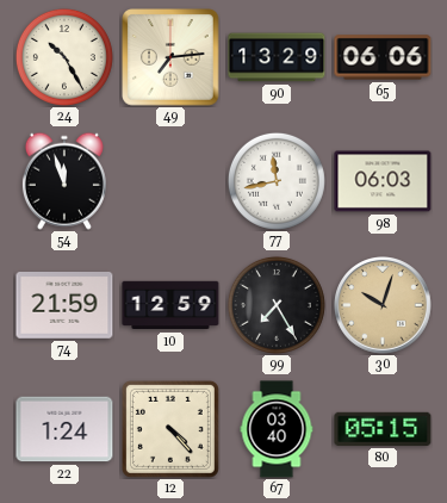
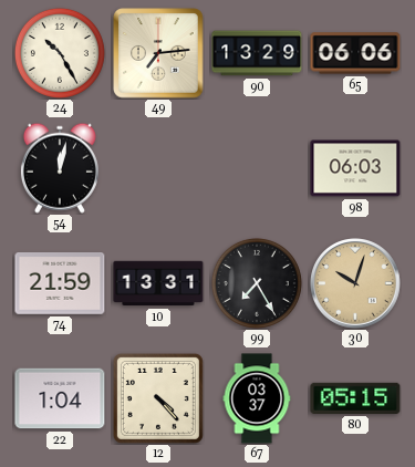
54: 11:57 -> 12:02 (60, 168)
77: 11:43 -> none (277, 181)
10: 12:59 -> 13:31 (158, 283)
22: 1:24 -> 1:04 (60, 398)
67: 03:40 -> 03:37 (257, 398)
